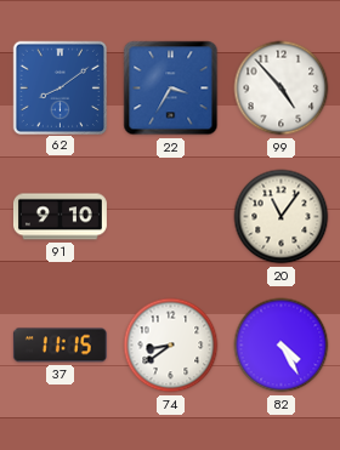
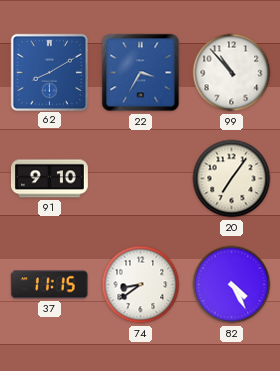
62: 8:09 -> 8:10 (49, 72)
99: 4:53 -> 10:53 (232, 73)
20: 11:06 -> 7:06 (232, 179)
